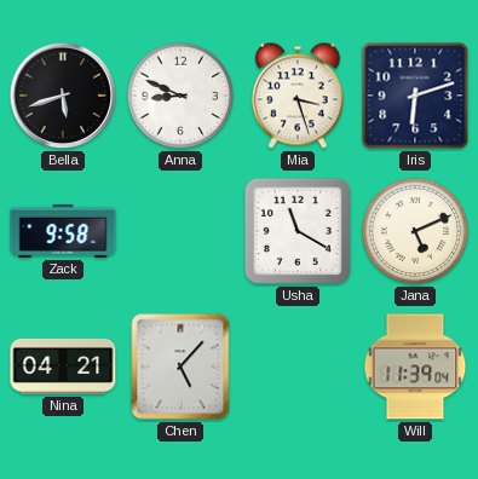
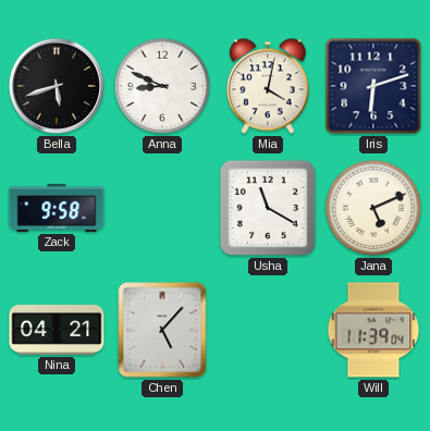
Mia: 3:27 -> 4:02 (268, 86)
